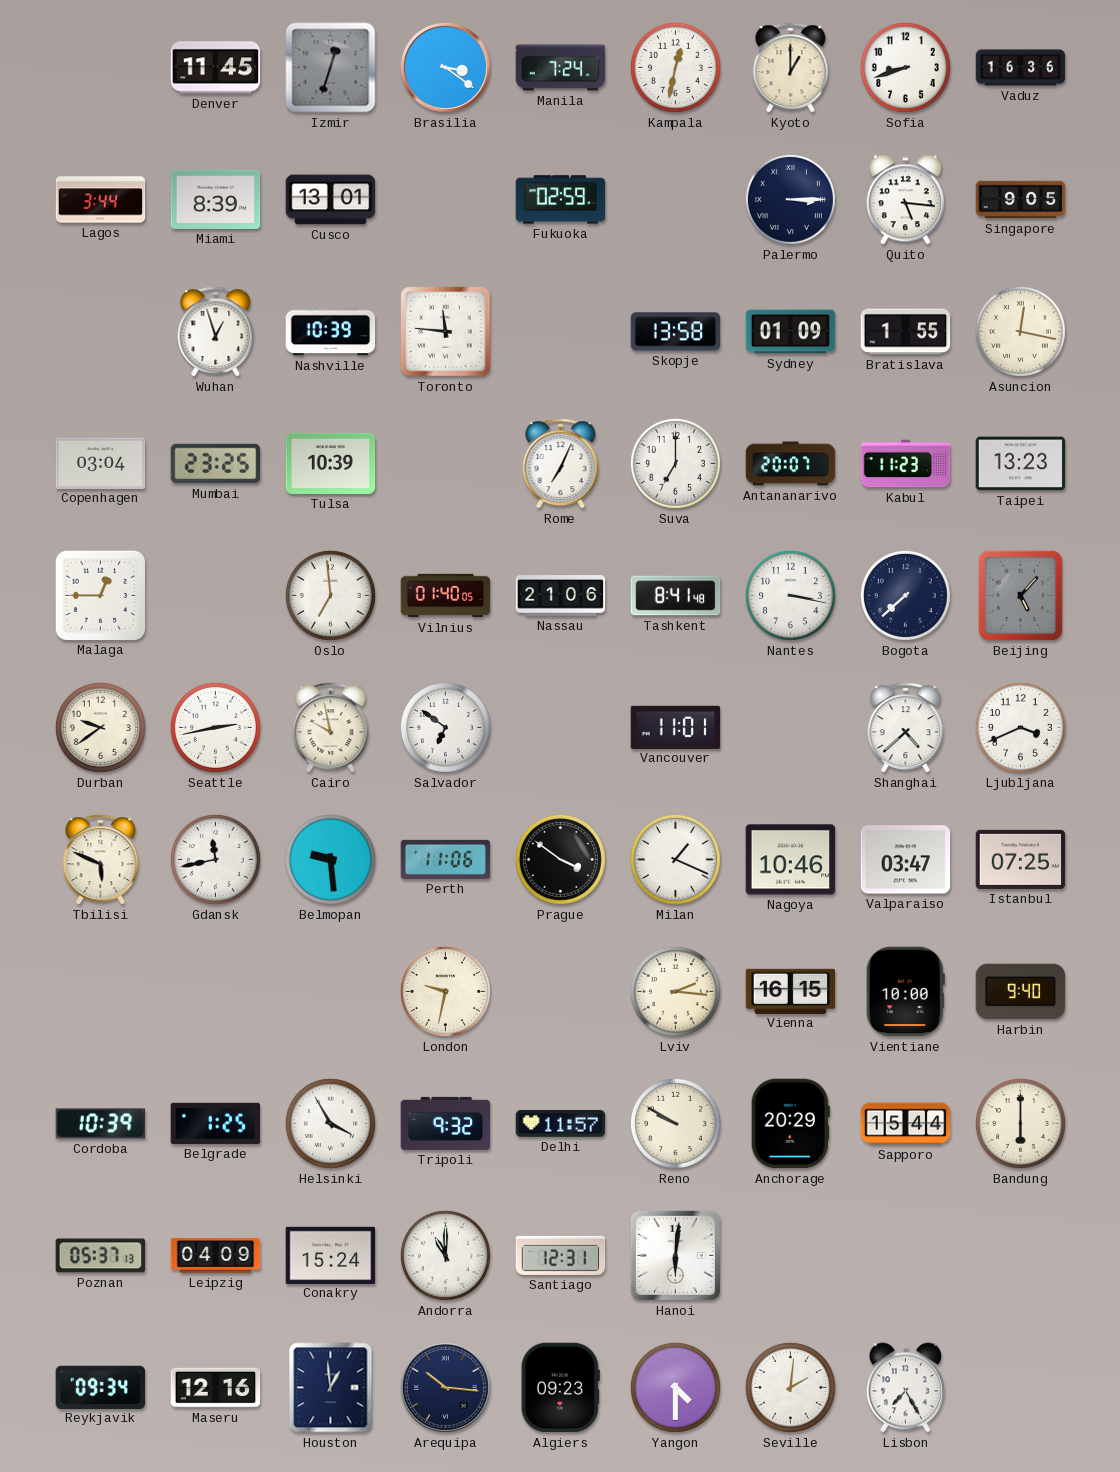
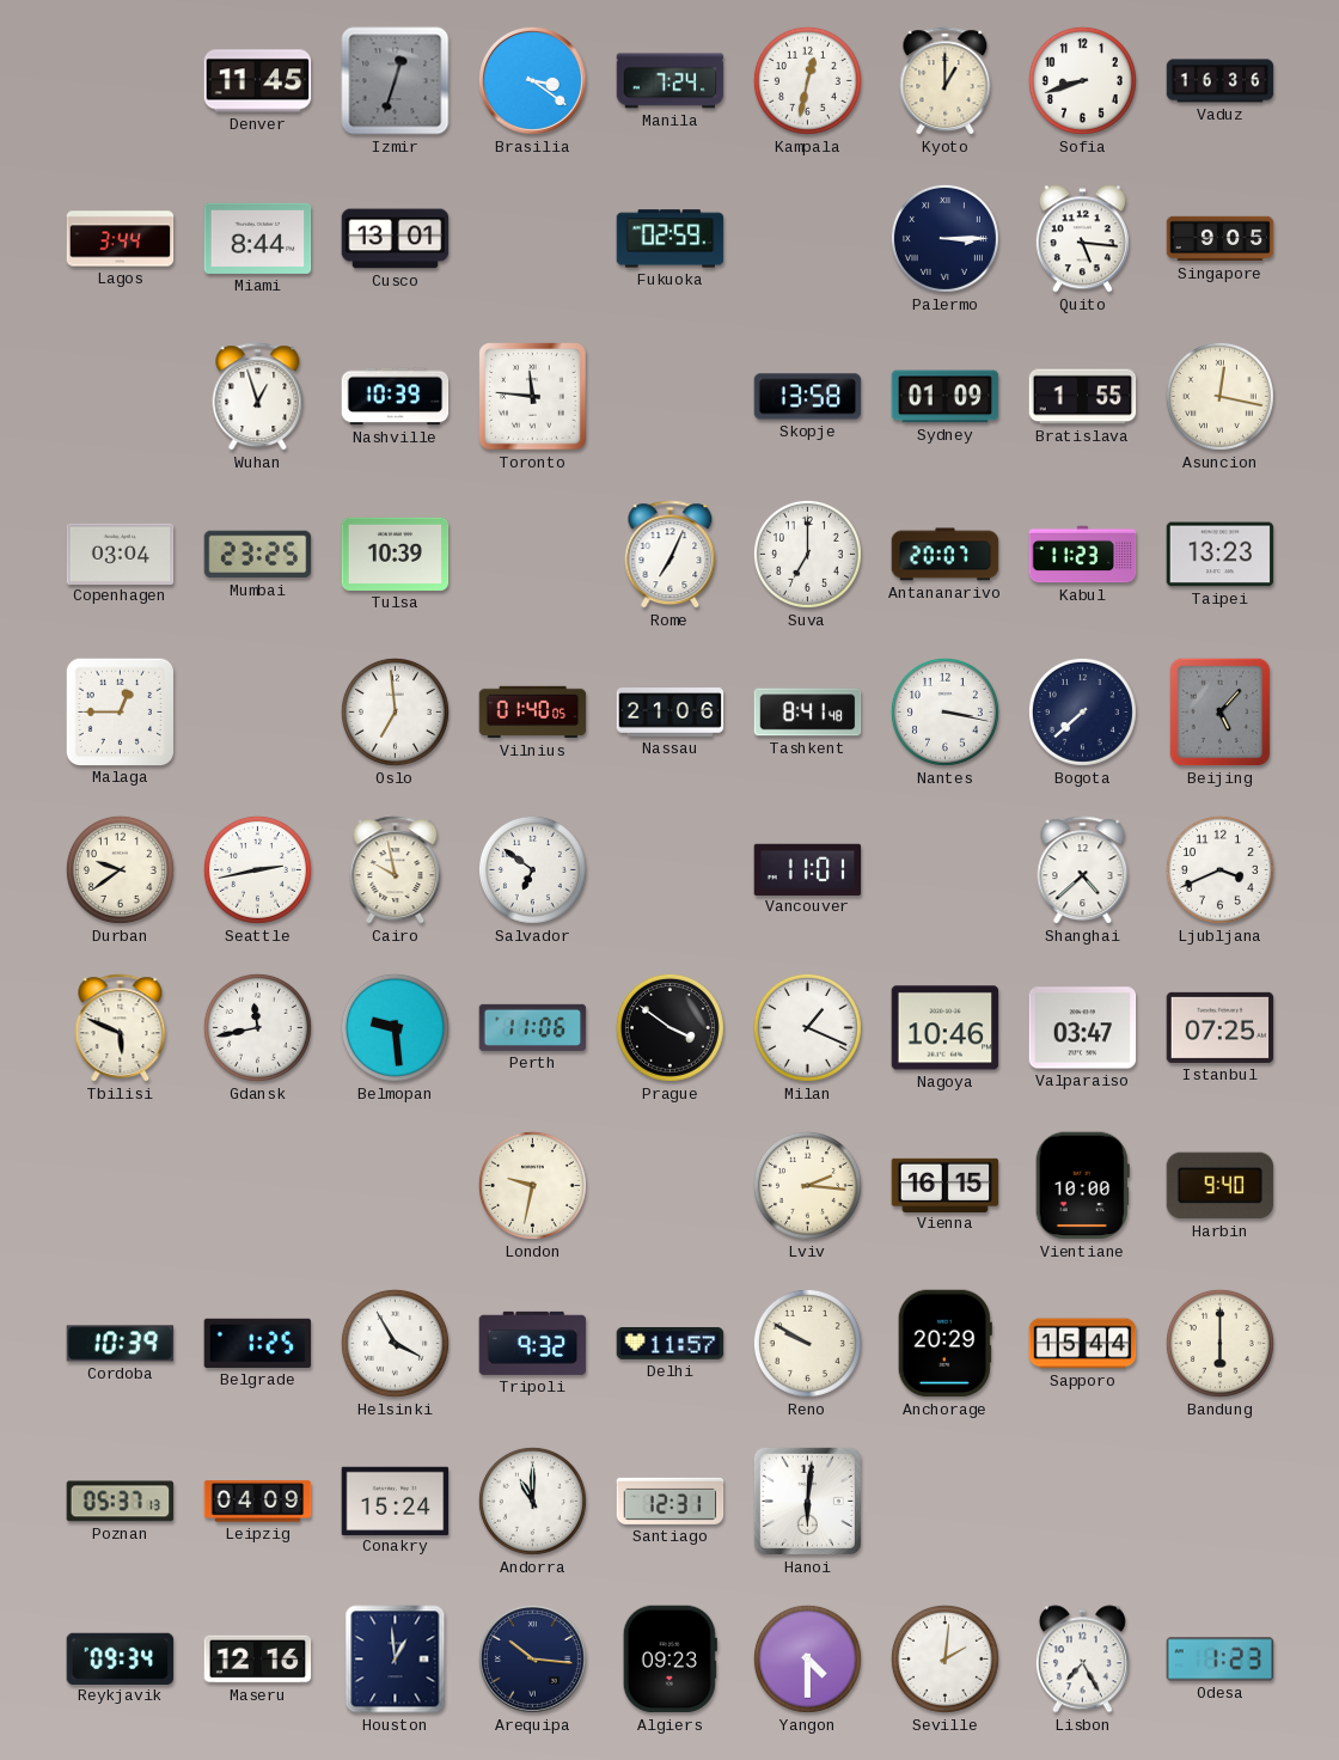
Miami: 8:39 -> 8:44 (258, 238)
Odesa: none -> 1:23 (1221, 1660)
